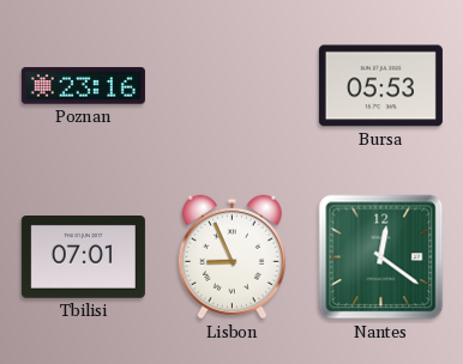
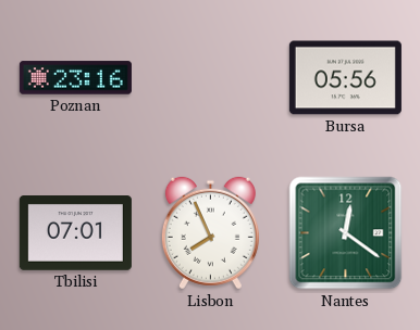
Bursa: 05:53 -> 05:56 (345, 78)
Lisbon: 8:56 -> 7:56 (210, 233)
